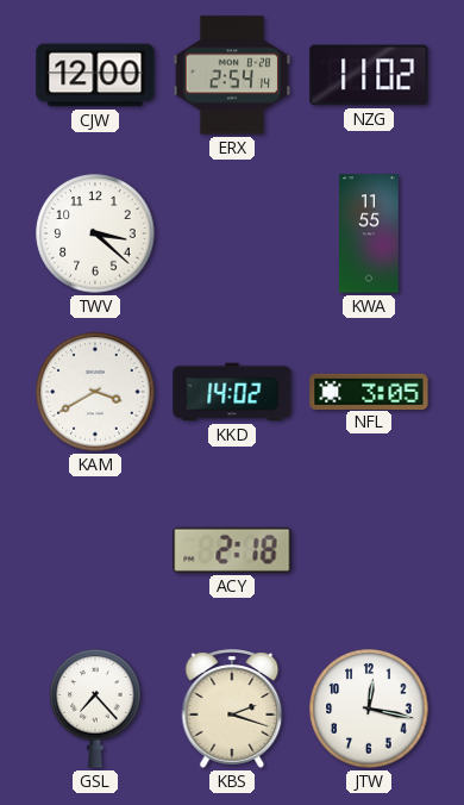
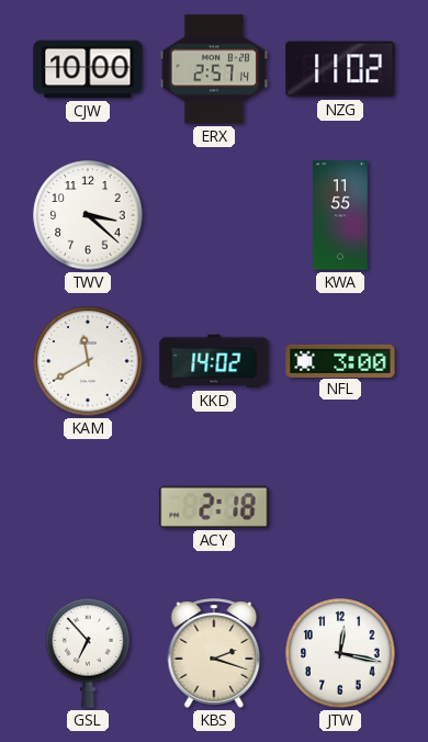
CJW: 12:00 -> 10:00 (88, 69)
ERX: 2:54 -> 2:57 (214, 69)
KAM: 3:40 -> 11:40 (88, 361)
NFL: 3:05 -> 3:00 (340, 360)
GSL: 7:23 -> 6:53 (88, 653)
